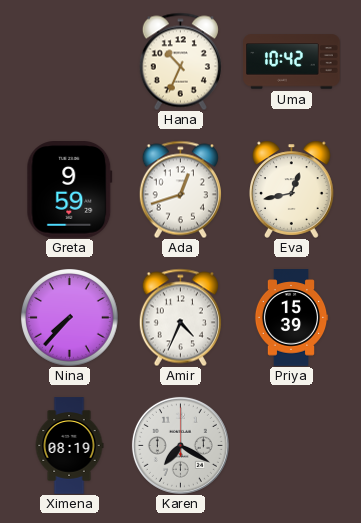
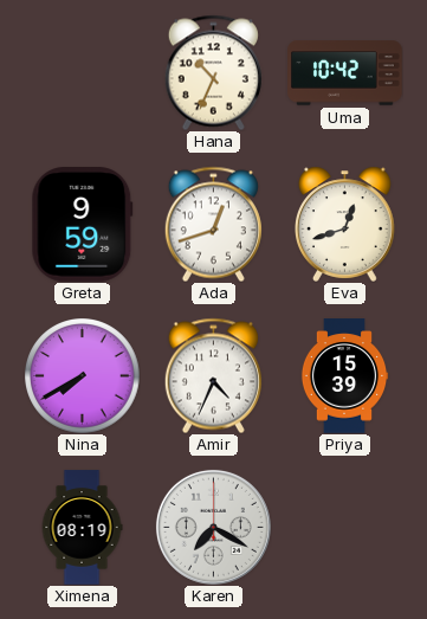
Eva: 12:43 -> 12:42 (345, 224)
Nina: 7:37 -> 7:40 (83, 376)
